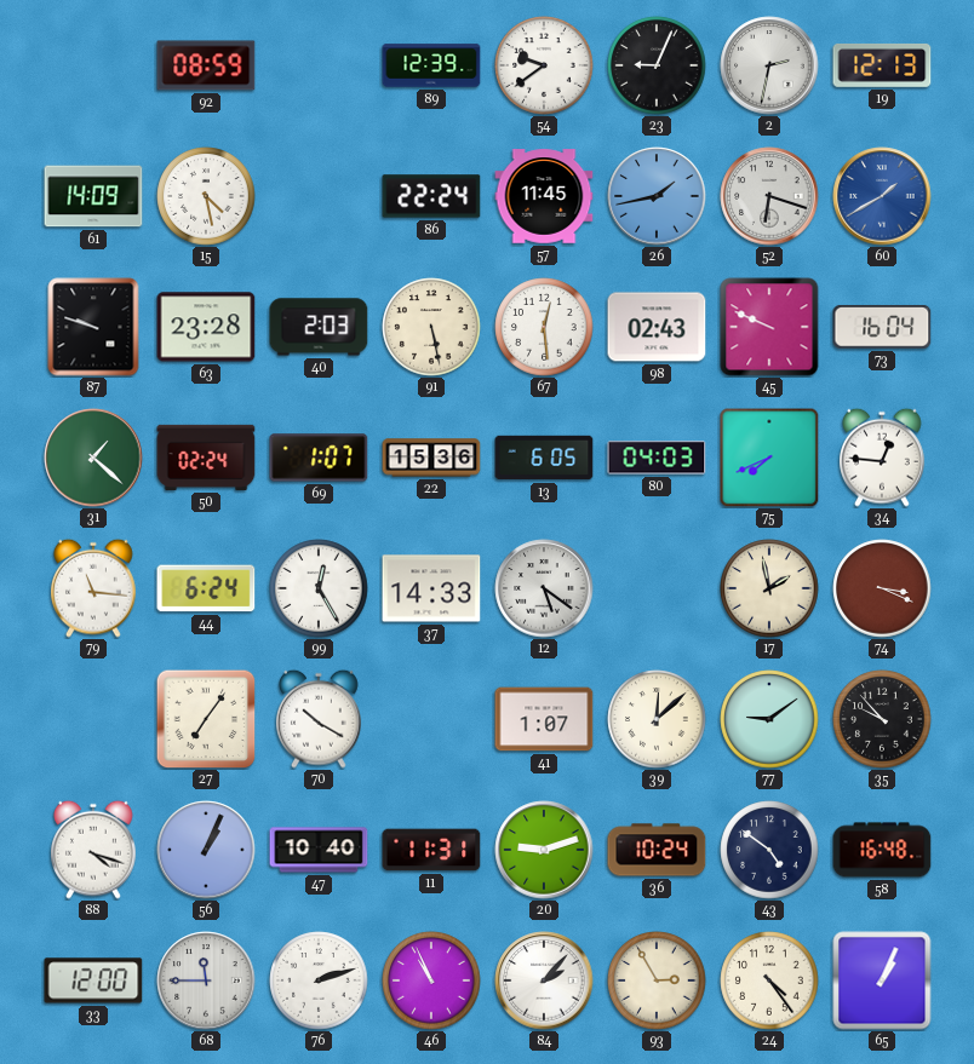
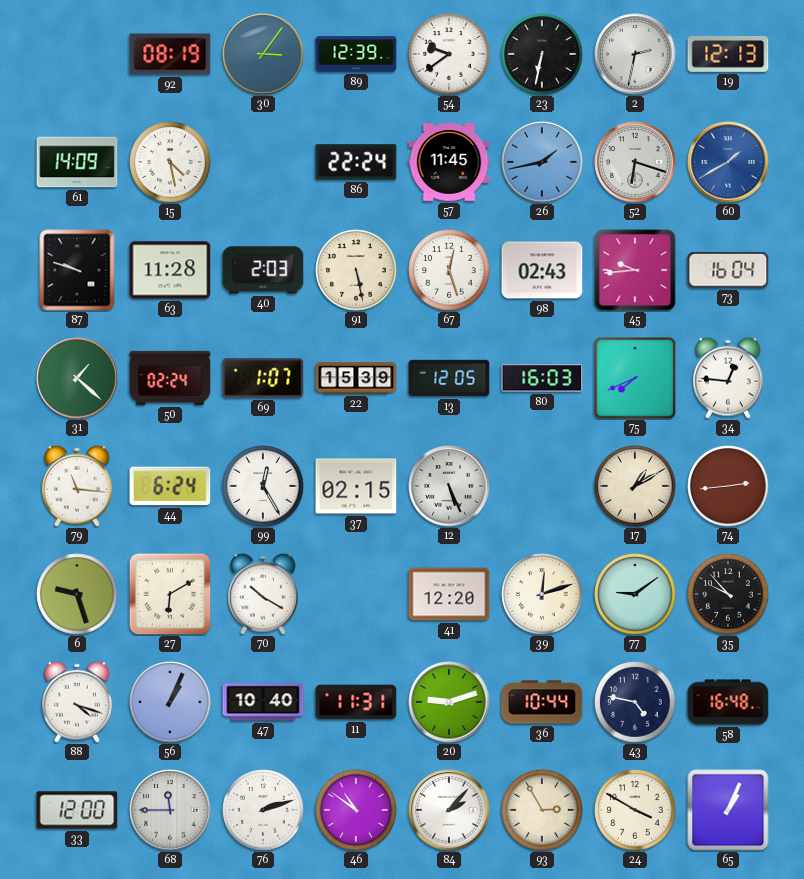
92: 08:59 -> 08:19 (170, 54)
30: none -> 3:06 (263, 54)
23: 9:04 -> 6:32 (542, 54)
63: 23:28 -> 11:28 (170, 270)
67: 12:29 -> 12:27 (449, 270)
45: 9:49 -> 9:44 (635, 270)
22: 15:36 -> 15:39 (356, 378)
13: 6:05 -> 12:05 (449, 378)
80: 04:03 -> 16:03 (542, 378)
37: 14:33 -> 02:15 (356, 486)
12: 5:21 -> 5:26 (449, 486)
17: 1:58 -> 1:10 (635, 486)
74: 3:19 -> 2:44 (728, 486)
6: none -> 9:27 (77, 594)
27: 7:06 -> 6:10 (170, 594)
41: 1:07 -> 12:20 (449, 594)
39: 12:08 -> 12:12 (542, 594)
36: 10:24 -> 10:44 (542, 702)
43: 4:51 -> 4:47 (635, 702)
46: 10:56 -> 10:51 (356, 810)
24: 4:24 -> 3:50 (635, 810)
